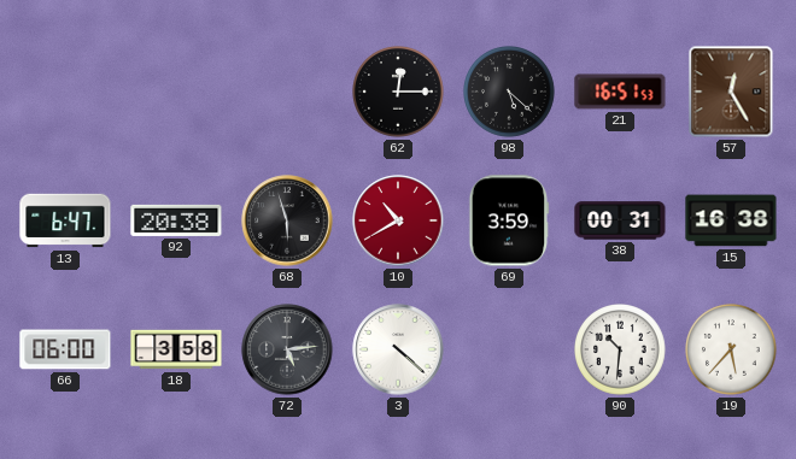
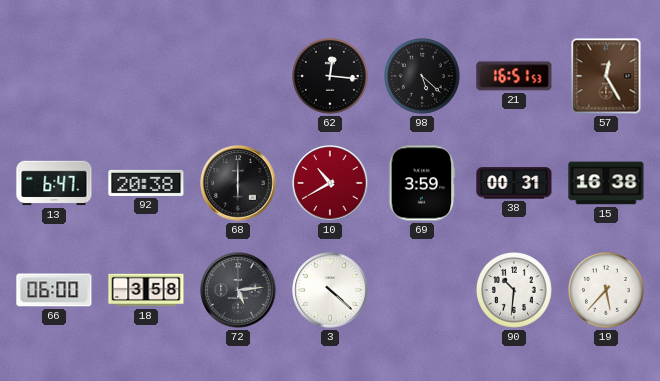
62: 12:15 -> 12:16 (331, 77)
68: 5:57 -> 6:00 (238, 183)
